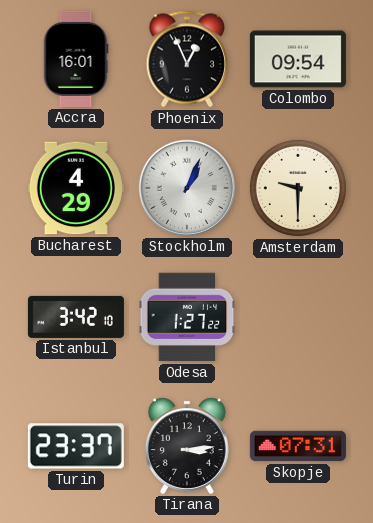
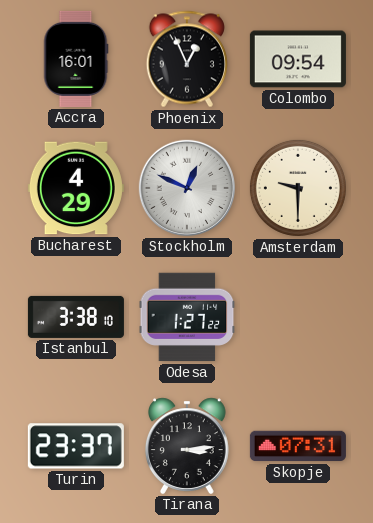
Stockholm: 1:04 -> 12:49 (187, 188)
Istanbul: 3:42 -> 3:38 (76, 317)
